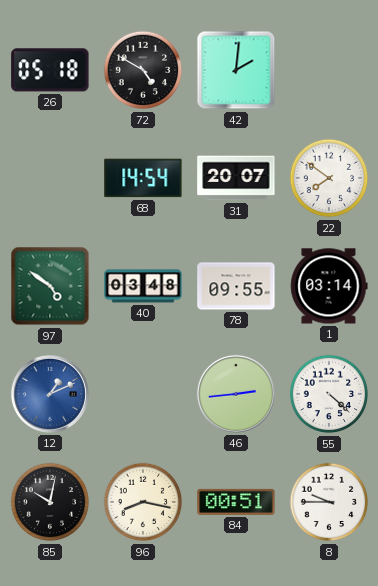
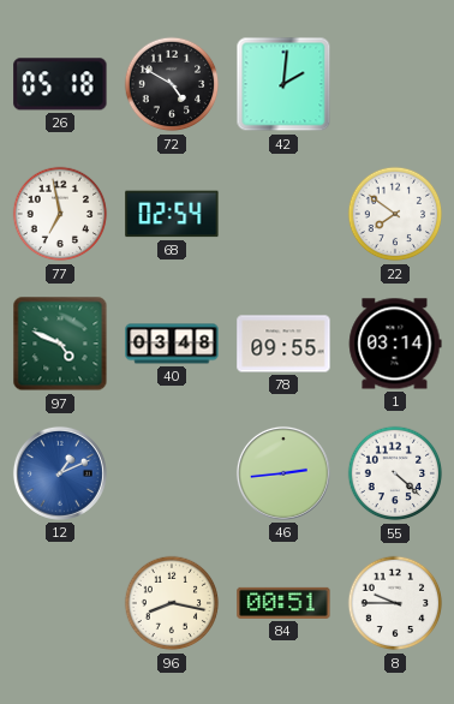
77: none -> 6:58 (60, 214)
68: 14:54 -> 02:54 (172, 214)
31: 20:07 -> none (236, 178)
97: 4:51 -> 4:49 (60, 344)
85: 10:02 -> none (50, 502)
